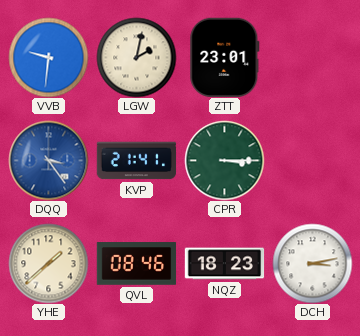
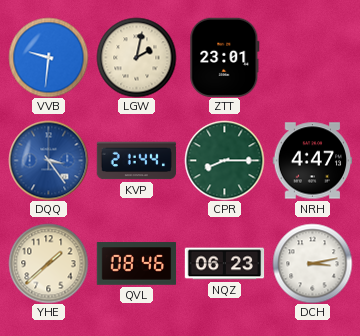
KVP: 21:41 -> 21:44 (136, 161)
CPR: 3:15 -> 8:15 (224, 160)
NRH: none -> 4:47 (312, 161)
NQZ: 18:23 -> 06:23 (224, 264)
